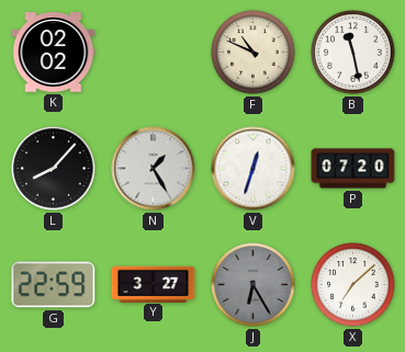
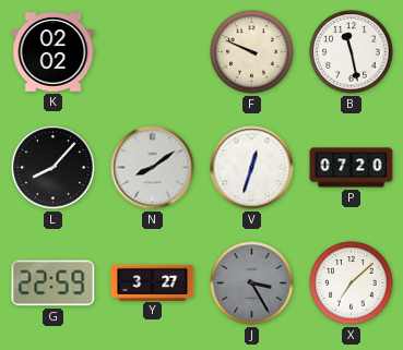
F: 10:49 -> 9:49 (252, 52)
N: 1:25 -> 8:09 (153, 168)
J: 6:25 -> 3:25 (252, 283)
